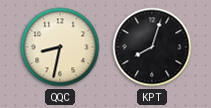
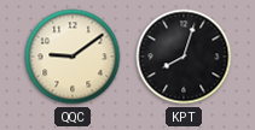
QQC: 8:32 -> 9:09 (73, 57)
